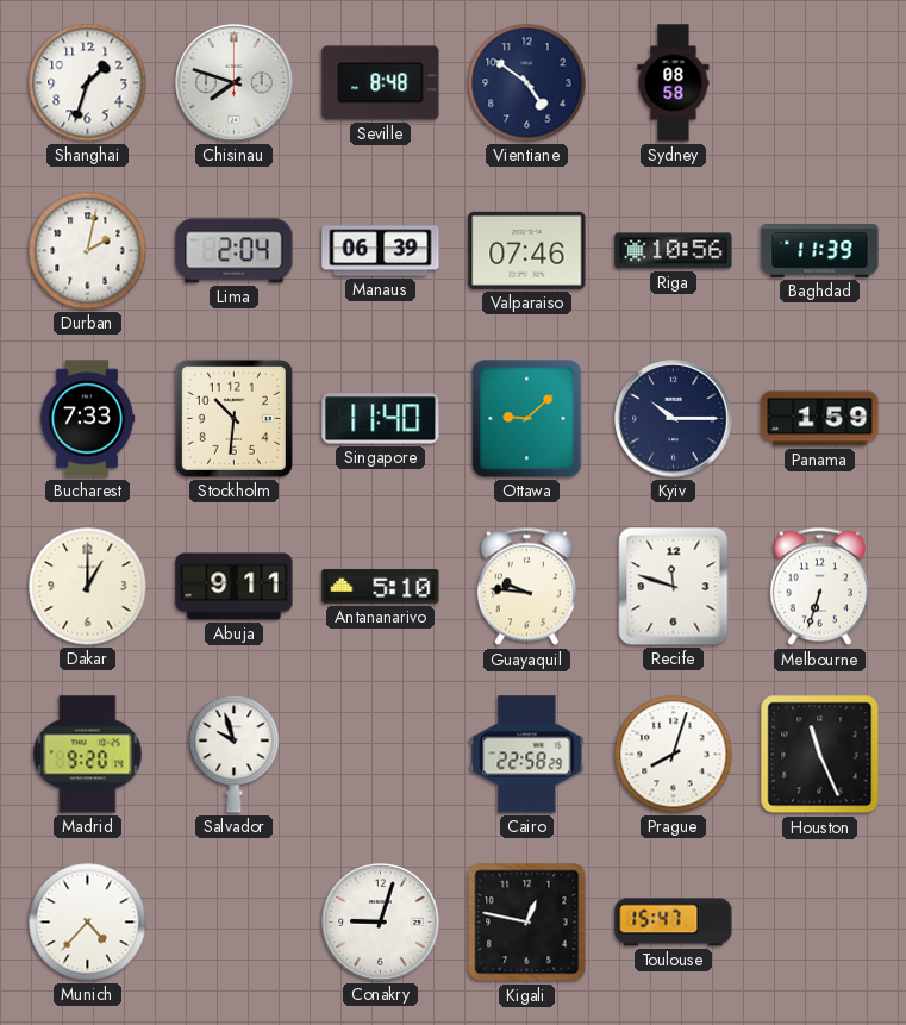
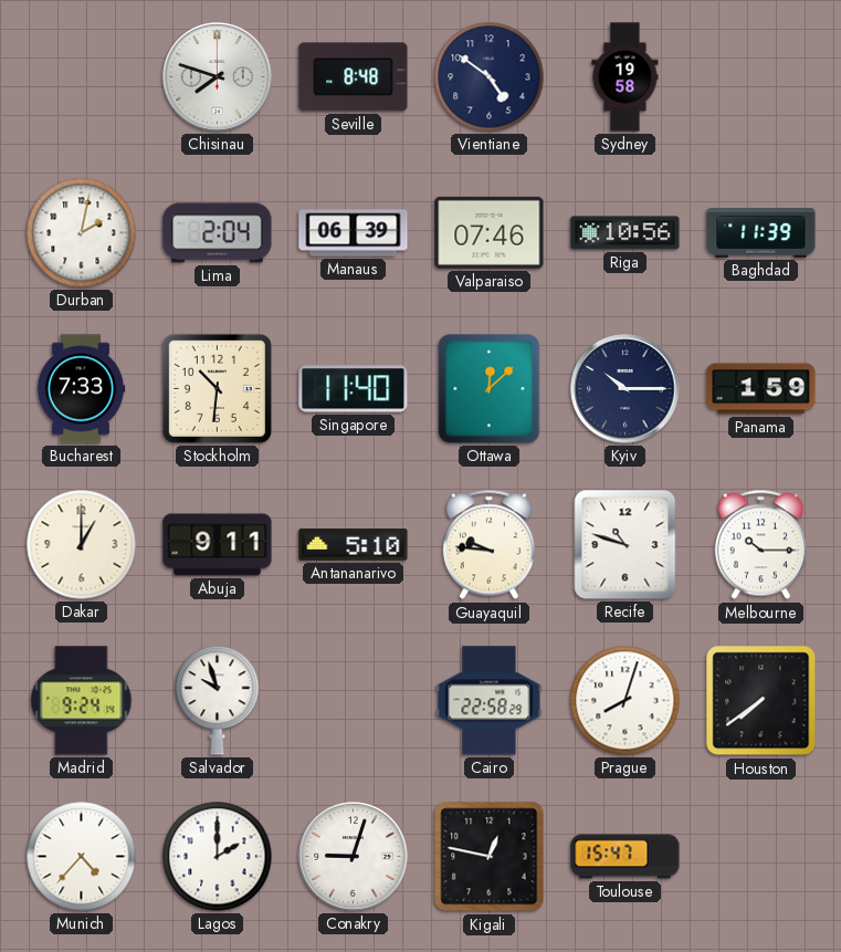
Shanghai: 1:33 -> none (88, 83)
Sydney: 08:58 -> 19:58 (626, 77)
Ottawa: 9:08 -> 12:08 (490, 389)
Recife: 11:48 -> 10:48 (626, 545)
Melbourne: 6:33 -> 10:15 (760, 545)
Madrid: 9:20 -> 9:24 (82, 701)
Houston: 11:26 -> 7:39 (761, 701)
Lagos: none -> 2:00 (218, 857)
